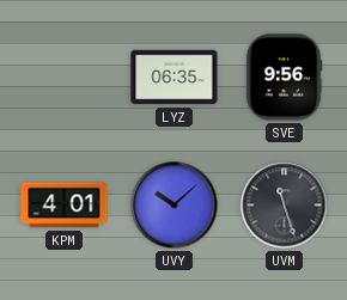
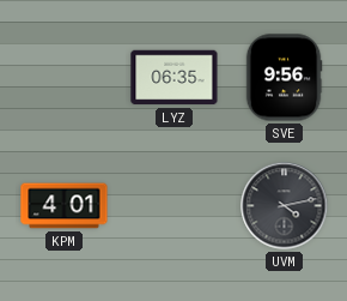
UVY: 10:08 -> none (175, 206)
UVM: 11:27 -> 4:13 (285, 206)
